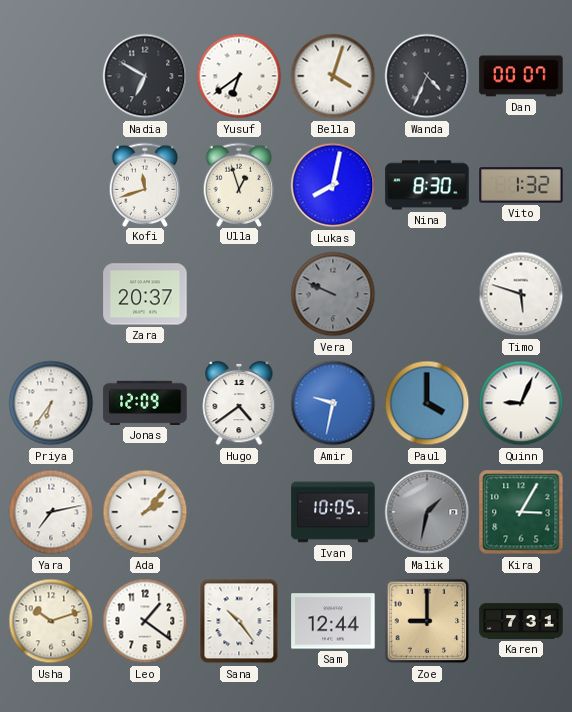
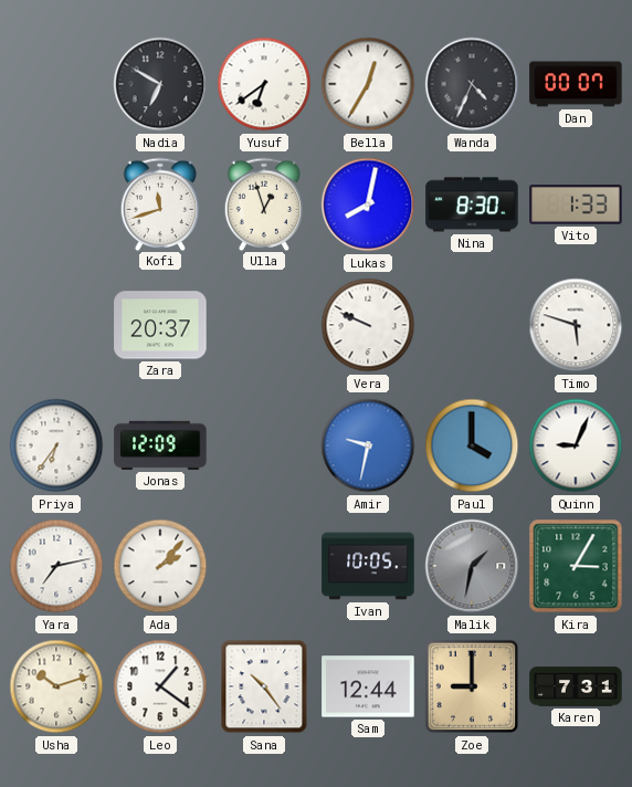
Bella: 4:03 -> 12:35 (368, 84)
Vito: 1:32 -> 1:33 (576, 204)
Vera dial: grey -> white (368, 325)
Hugo: 4:39 -> none (239, 403)
